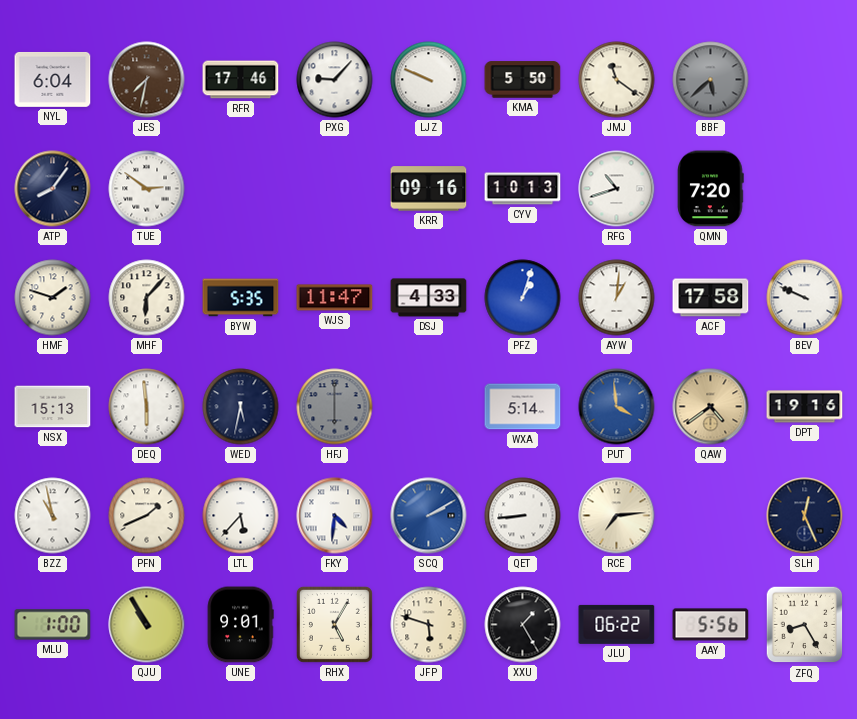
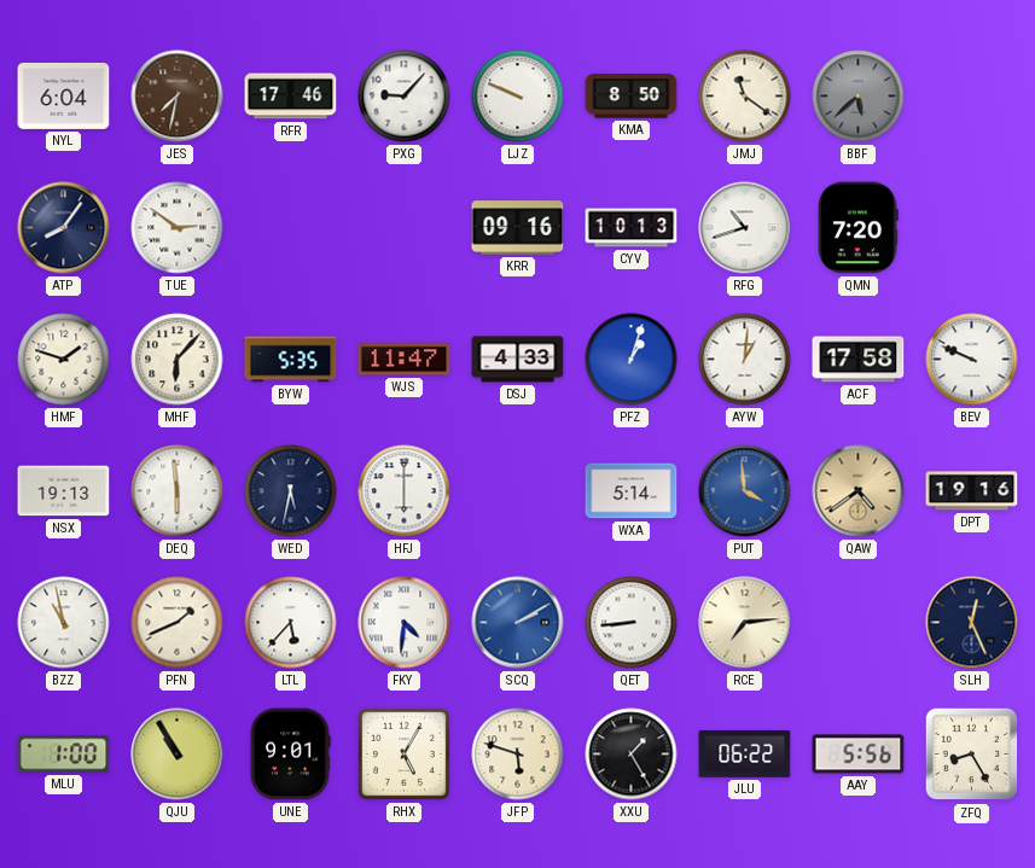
KMA: 5:50 -> 8:50 (632, 97)
NSX: 15:13 -> 19:13 (64, 491)
HFJ dial: grey -> white (405, 491)
